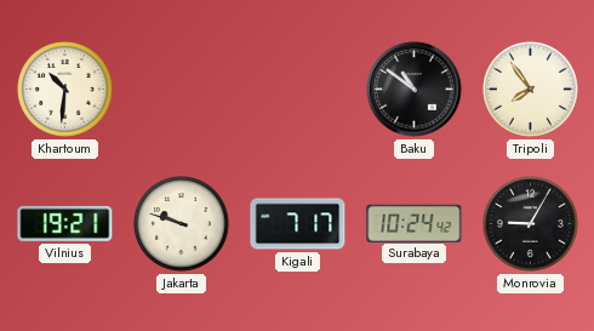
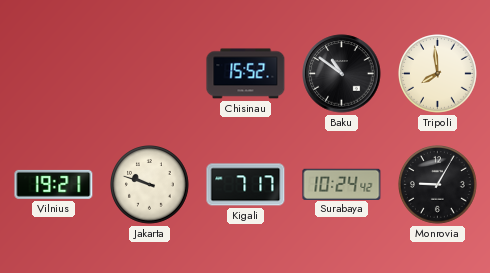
Khartoum: 10:31 -> none (65, 90)
Chisinau: none -> 15:52 (246, 74)
Tripoli: 7:54 -> 7:59 (438, 74)
